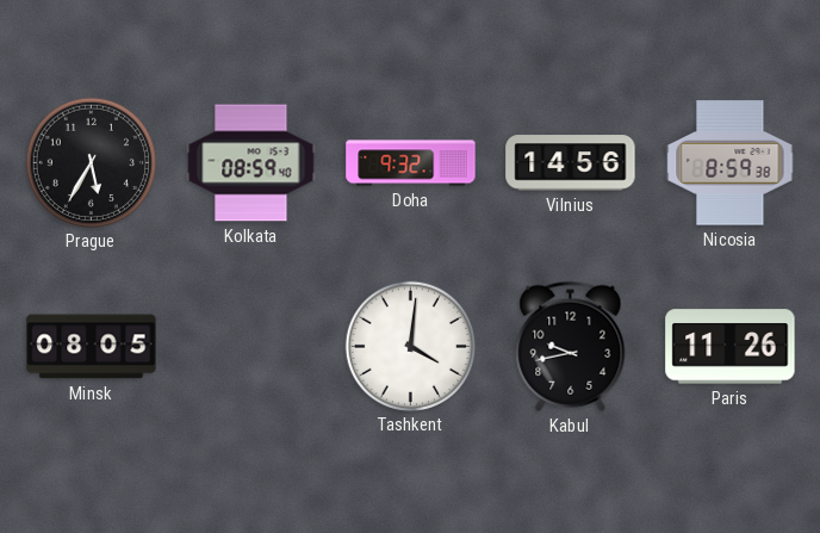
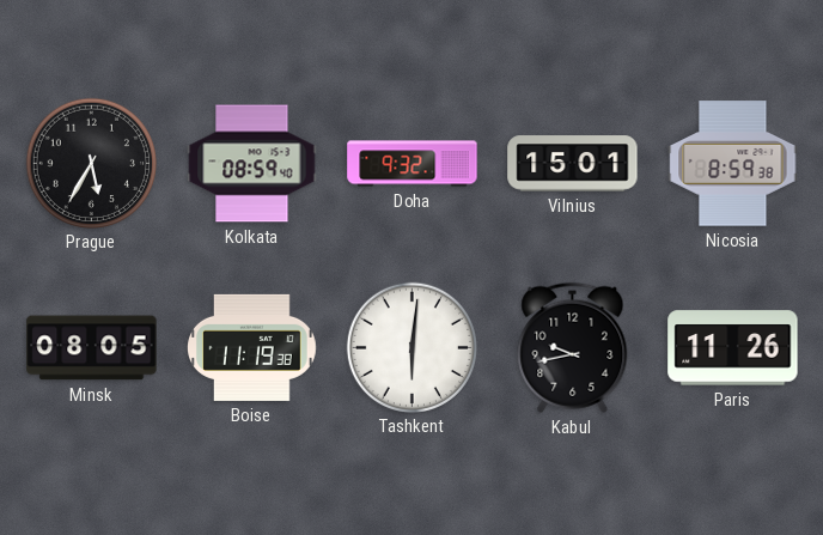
Vilnius: 14:56 -> 15:01 (573, 164)
Boise: none -> 11:19 (252, 347)
Tashkent: 4:01 -> 6:01 (411, 347)
